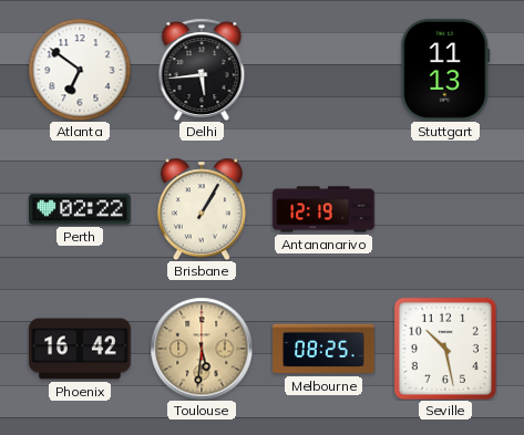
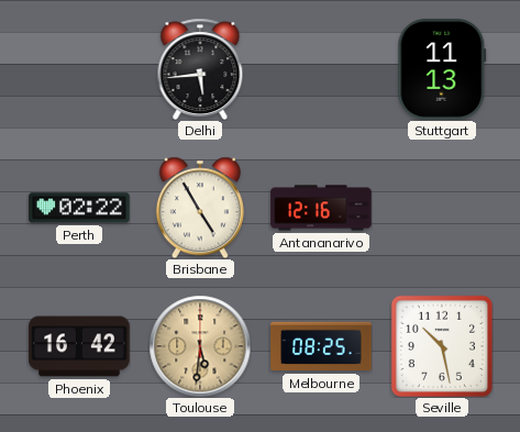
Atlanta: 6:51 -> none (80, 70)
Brisbane: 1:05 -> 4:55 (200, 208)
Antananarivo: 12:19 -> 12:16 (321, 208)
